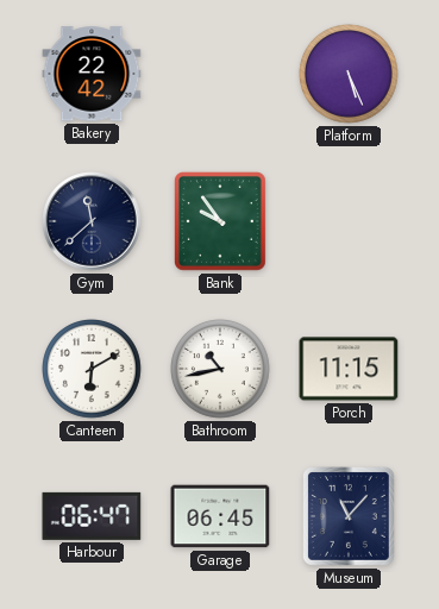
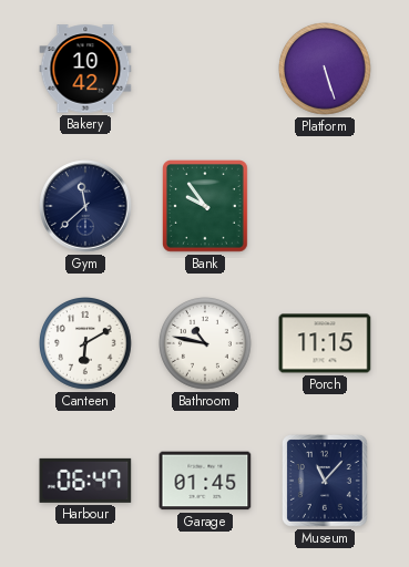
Bakery: 22:42 -> 10:42 (85, 69)
Platform: 5:26 -> 5:27 (326, 70)
Bathroom: 10:43 -> 10:47 (206, 344)
Garage: 06:45 -> 01:45 (205, 481)
